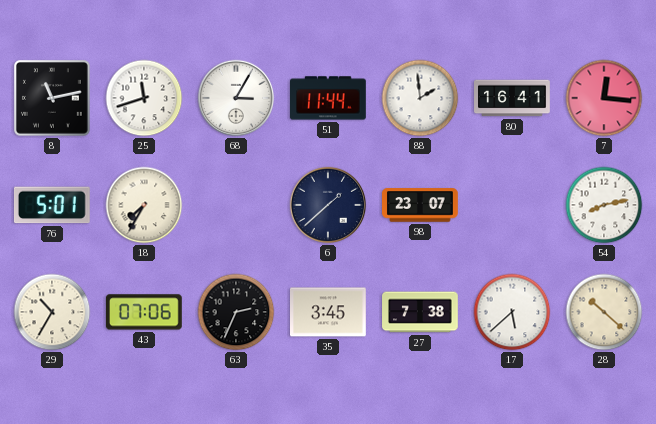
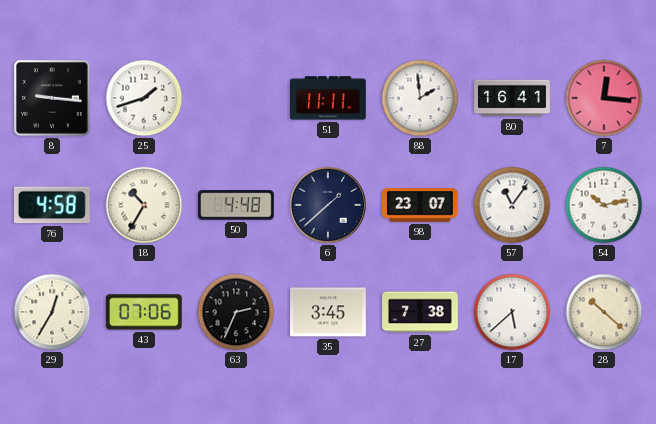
8: 11:13 -> 9:16 (52, 98)
25: 11:42 -> 1:42 (144, 98)
68: 3:05 -> none (236, 98)
51: 11:44 -> 11:11 (329, 98)
76: 5:01 -> 4:58 (52, 205)
18: 7:35 -> 10:35 (144, 205)
50: none -> 4:48 (237, 205)
57: none -> 11:06 (512, 205)
54: 8:13 -> 10:13 (604, 205)
29: 10:35 -> 12:35 (52, 312)
